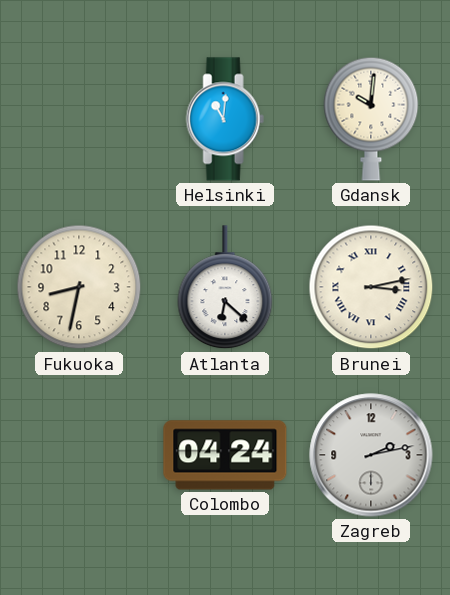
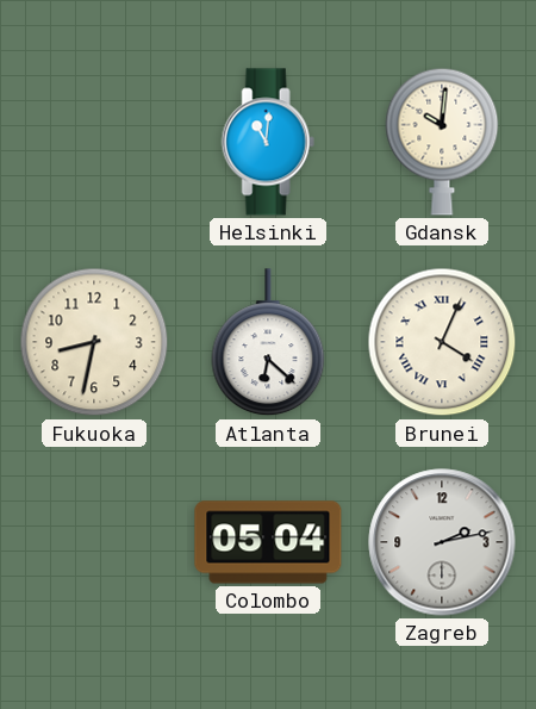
Brunei: 3:13 -> 4:04 (442, 342)
Colombo: 04:24 -> 05:04 (268, 542)
